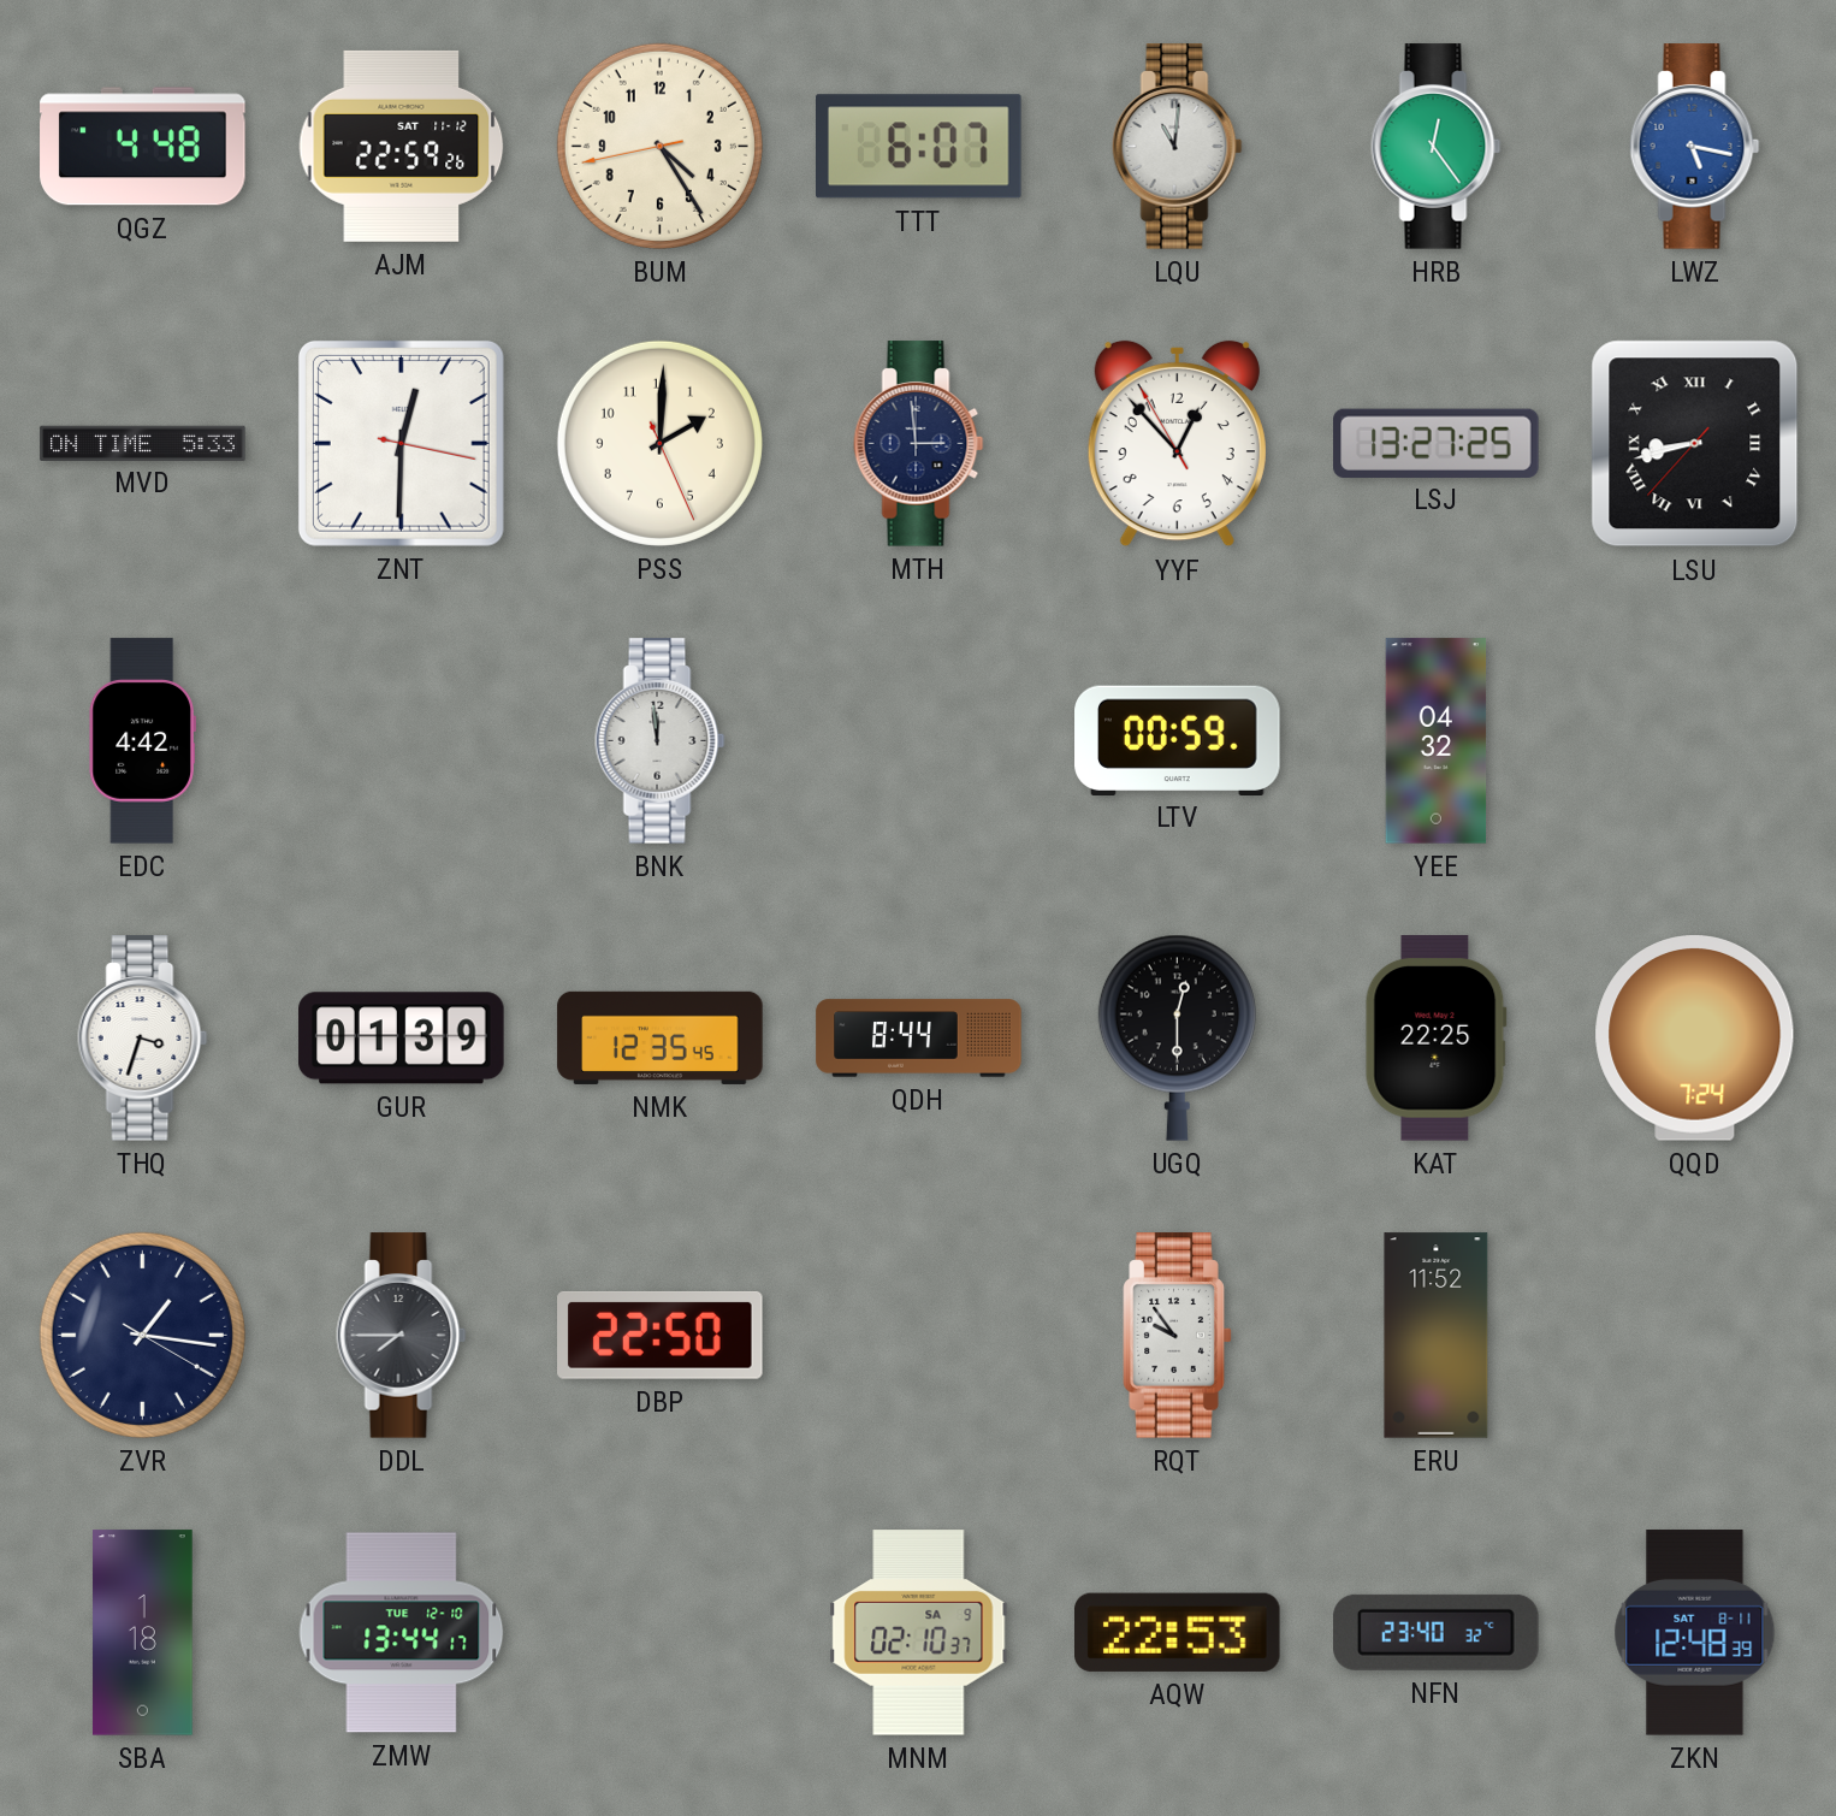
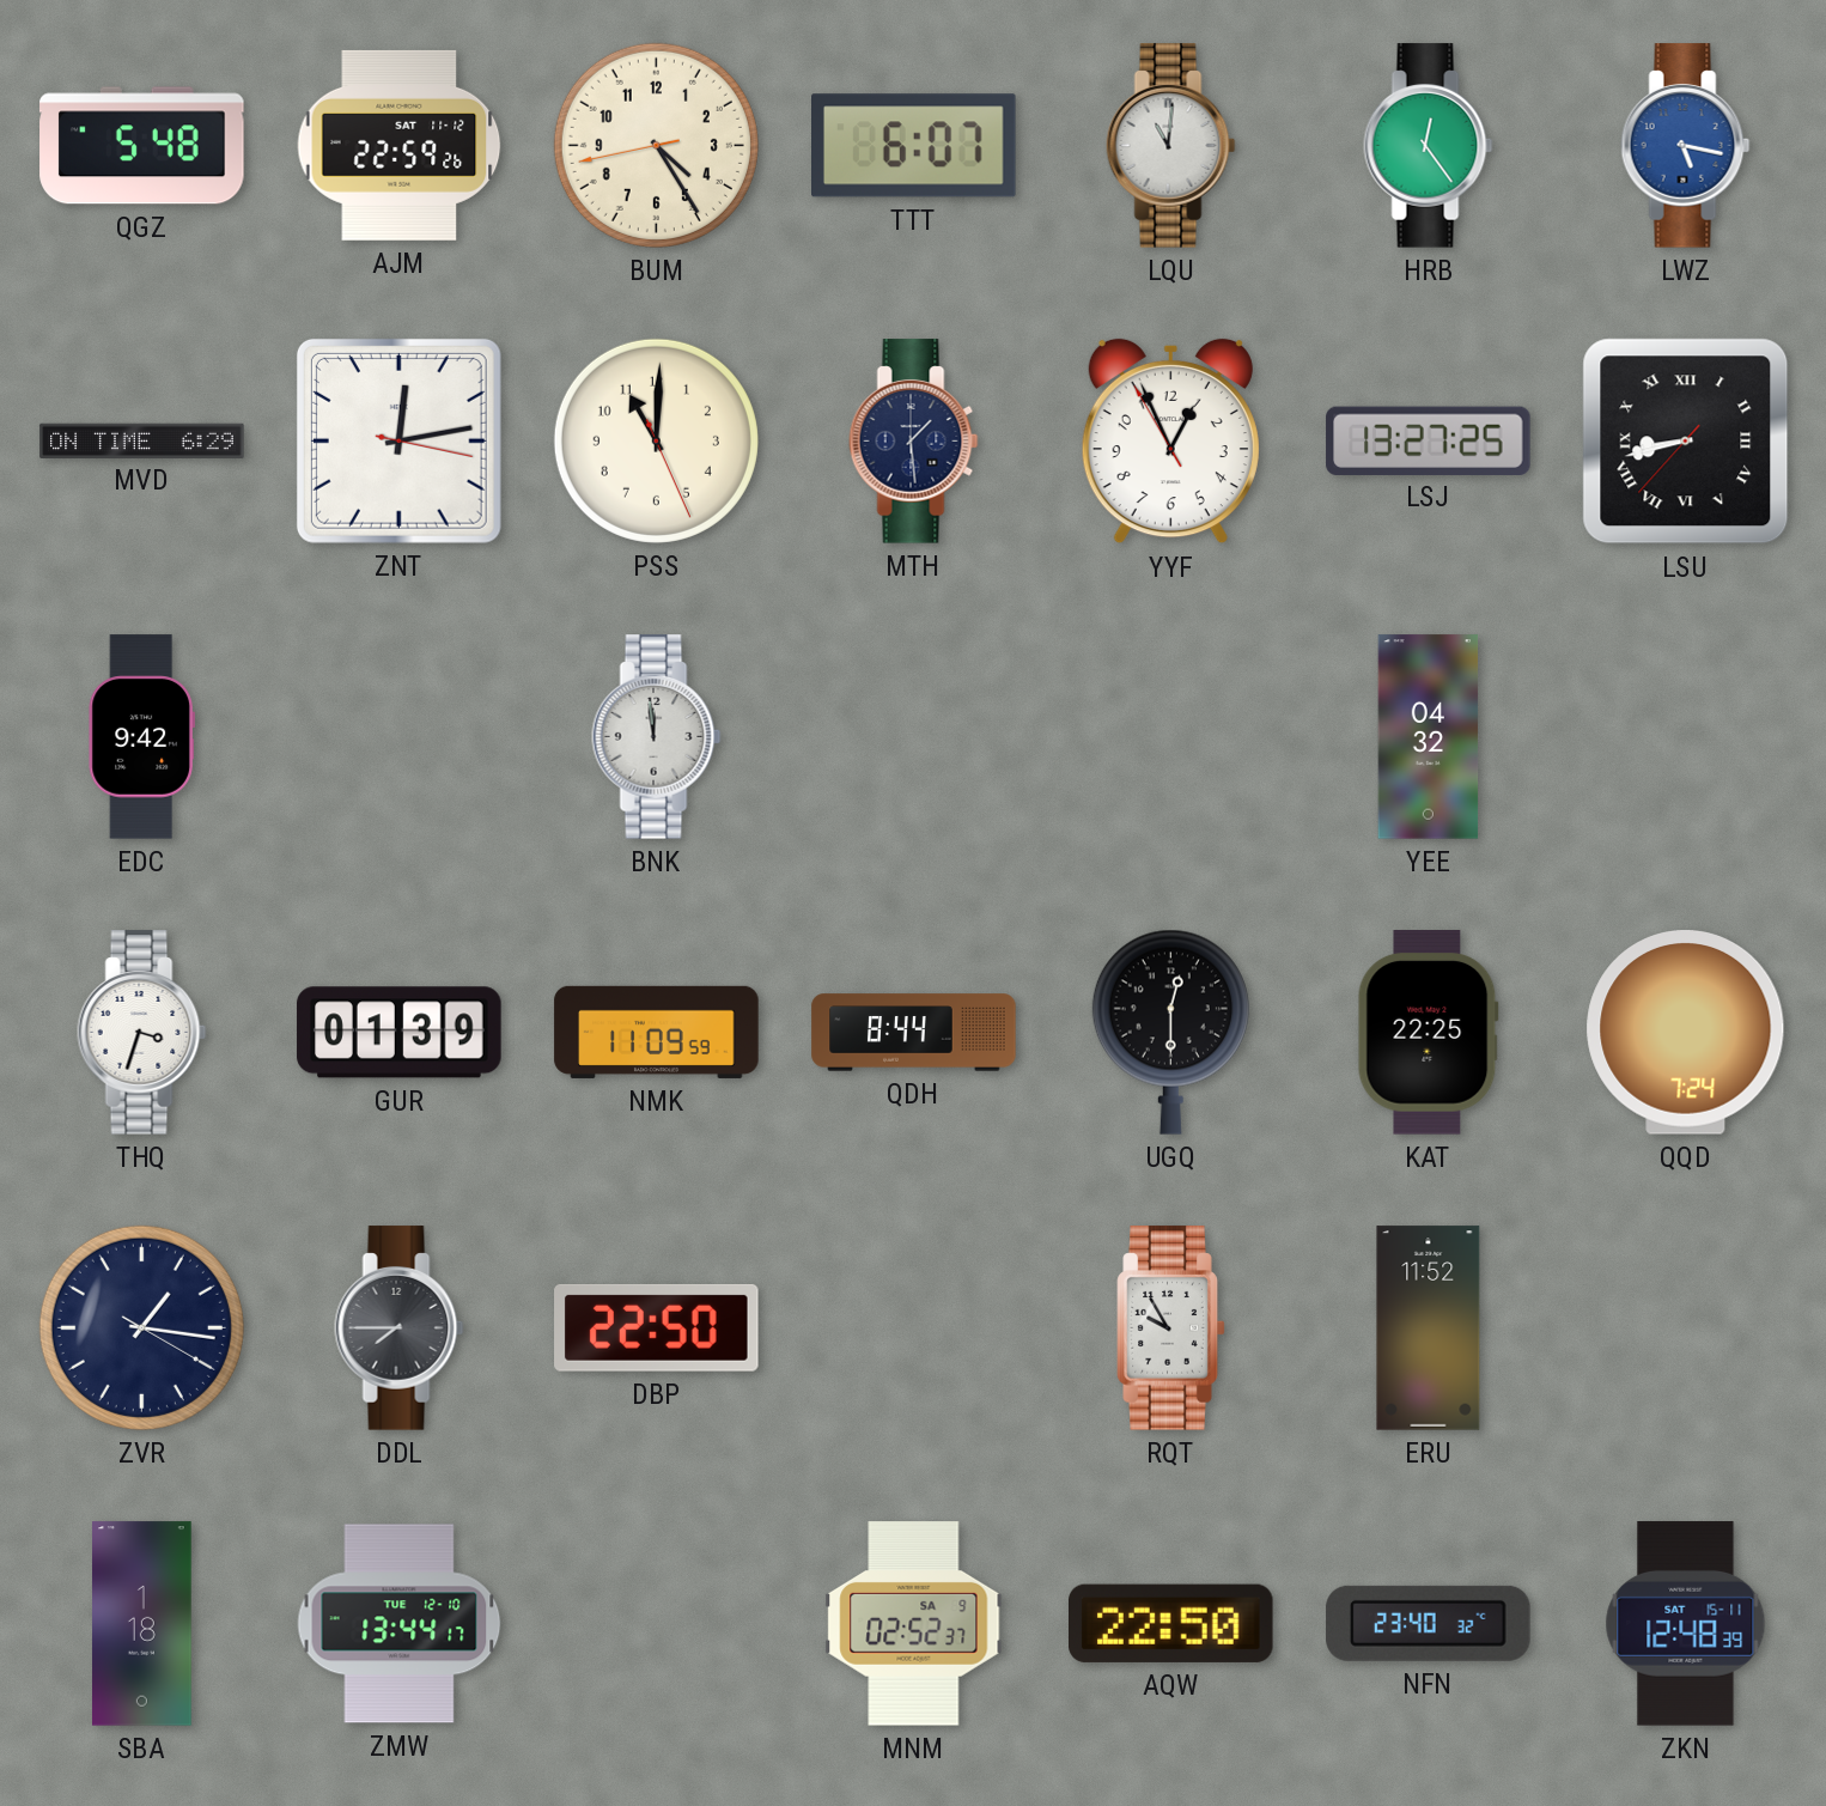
QGZ: 4:48 -> 5:48 (142, 146)
MVD: 5:33 -> 6:29 (142, 440)
ZNT: 12:30 -> 12:13 (398, 440)
PSS: 2:00 -> 11:00 (656, 440)
MTH: 2:59 -> 1:29 (914, 442)
YYF: 12:52 -> 12:55 (1170, 442)
EDC: 4:42 -> 9:42 (141, 737)
LTV: 00:59 -> none (1178, 740)
NMK: 12:35 -> 11:09 (657, 1032)
RQT: 9:54 -> 9:55 (1171, 1328)
MNM: 02:10 -> 02:52 (914, 1624)
AQW: 22:53 -> 22:50 (1171, 1623)
ZKN date: SAT 8-11 -> SAT 15-11 (1686, 1624)
